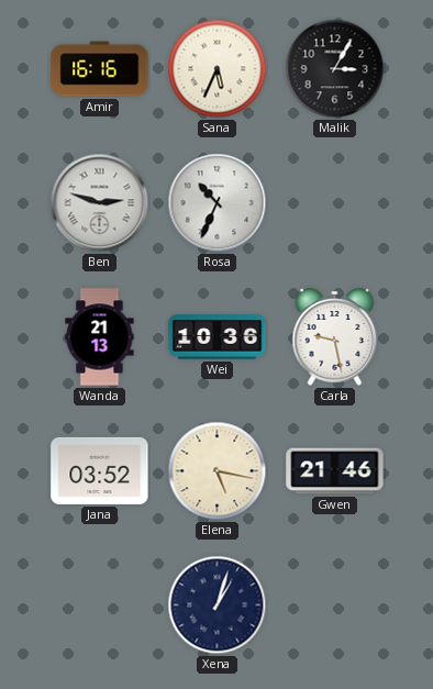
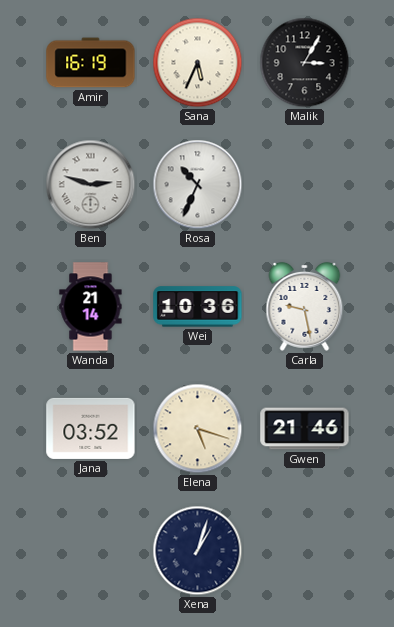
Amir: 16:16 -> 16:19 (91, 63)
Wanda: 21:13 -> 21:14 (91, 307)
Elena: 5:17 -> 5:18 (198, 429)
